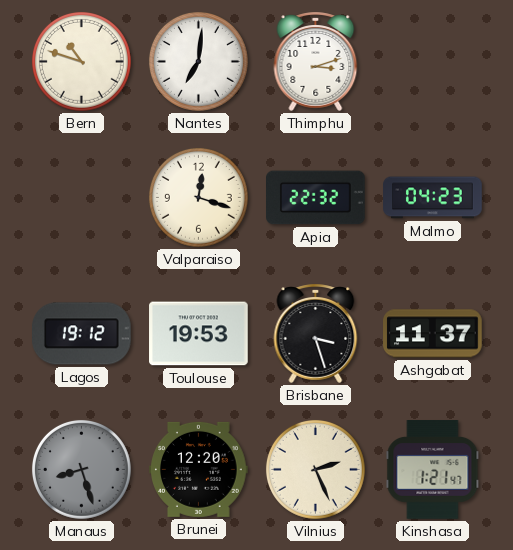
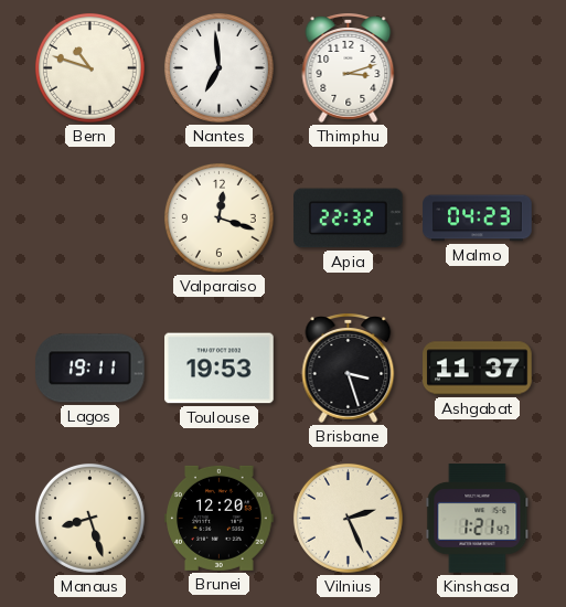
Nantes: 7:01 -> 6:59 (218, 67)
Lagos: 19:12 -> 19:11 (90, 369)
Manaus dial: grey -> cream (89, 518)
